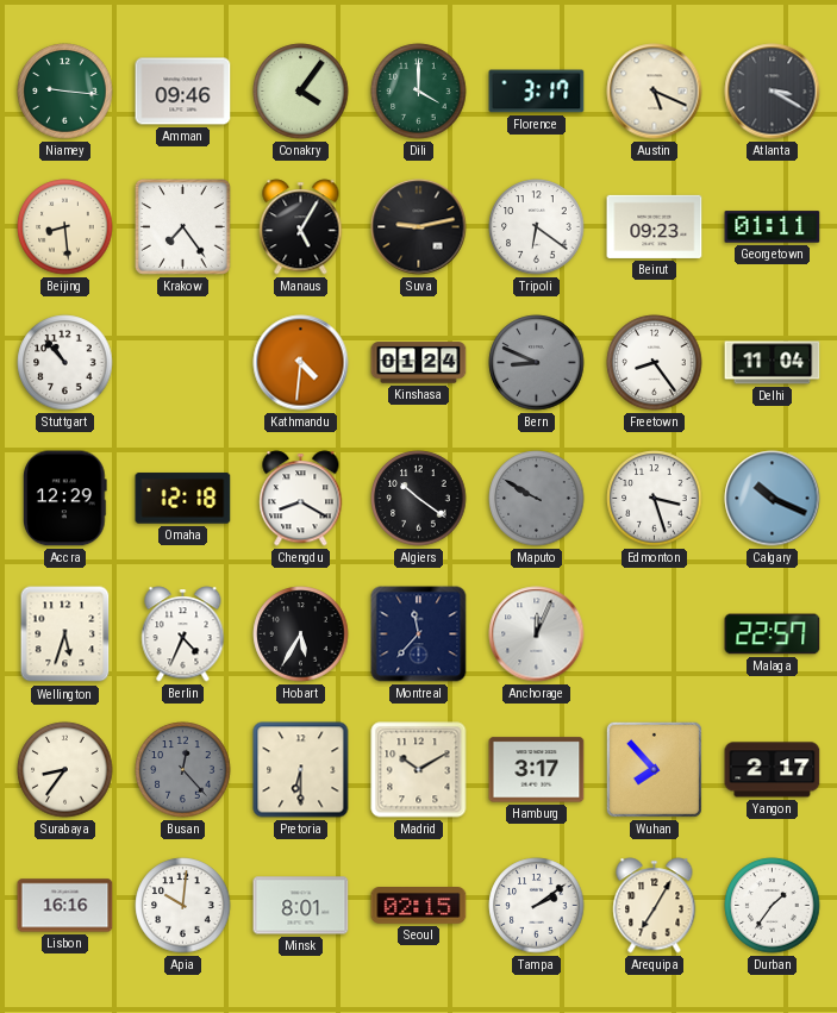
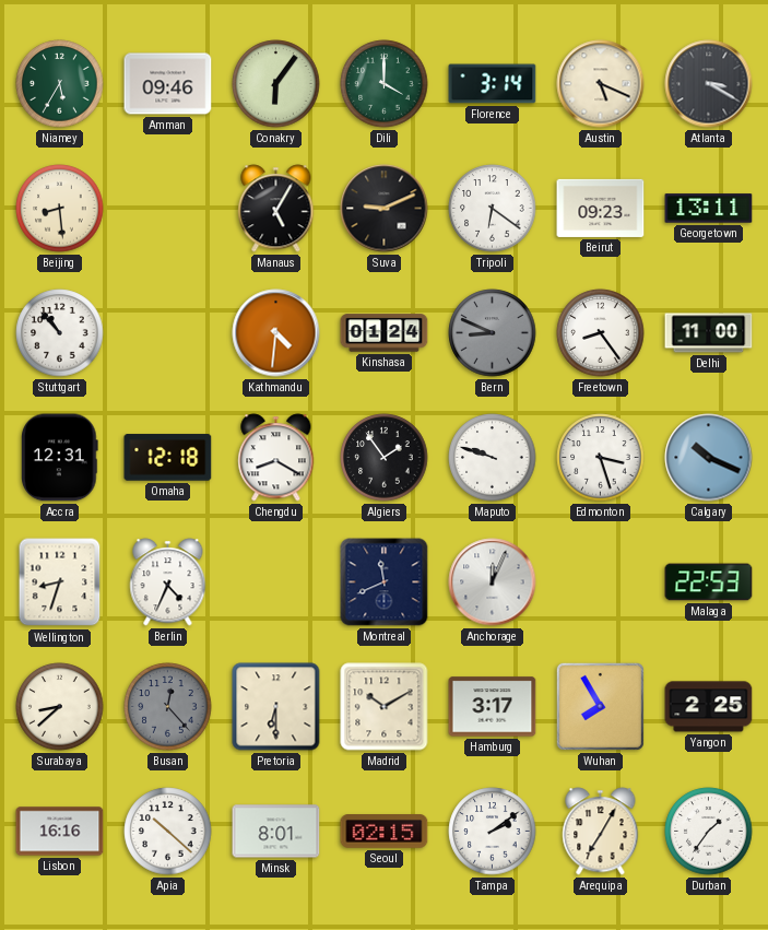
Niamey: 9:16 -> 5:35 (60, 84)
Conakry: 4:06 -> 6:06 (276, 84)
Florence: 3:17 -> 3:14 (493, 84)
Krakow: 7:24 -> none (182, 226)
Suva: 9:13 -> 9:11 (385, 209)
Georgetown: 01:11 -> 13:11 (709, 209)
Delhi: 11:04 -> 11:00 (709, 333)
Accra: 12:29 -> 12:31 (60, 458)
Algiers: 10:21 -> 1:54 (385, 458)
Maputo: 9:50 -> 9:48 (493, 458)
Maputo dial: grey -> white (493, 458)
Wellington: 5:33 -> 8:33 (60, 582)
Hobart: 5:35 -> none (301, 634)
Montreal: 11:37 -> 11:41 (385, 582)
Malaga: 22:57 -> 22:53 (709, 582)
Surabaya: 8:36 -> 8:38 (60, 707)
Wuhan: 7:53 -> 7:55 (600, 706)
Yangon: 2:17 -> 2:25 (709, 707)
Apia: 10:01 -> 10:22 (168, 832)
